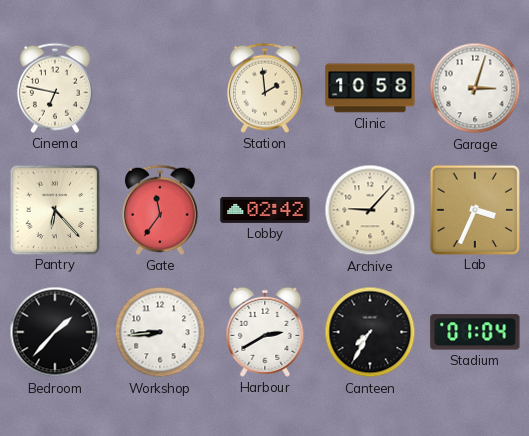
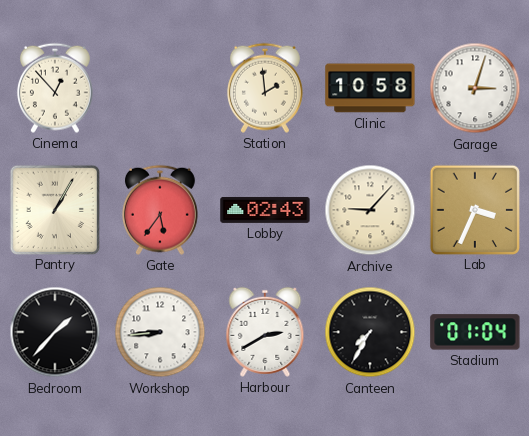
Cinema: 6:47 -> 12:53 (55, 88)
Pantry: 6:23 -> 1:05 (54, 209)
Gate: 11:36 -> 5:36 (160, 210)
Lobby: 02:42 -> 02:43 (265, 210)
